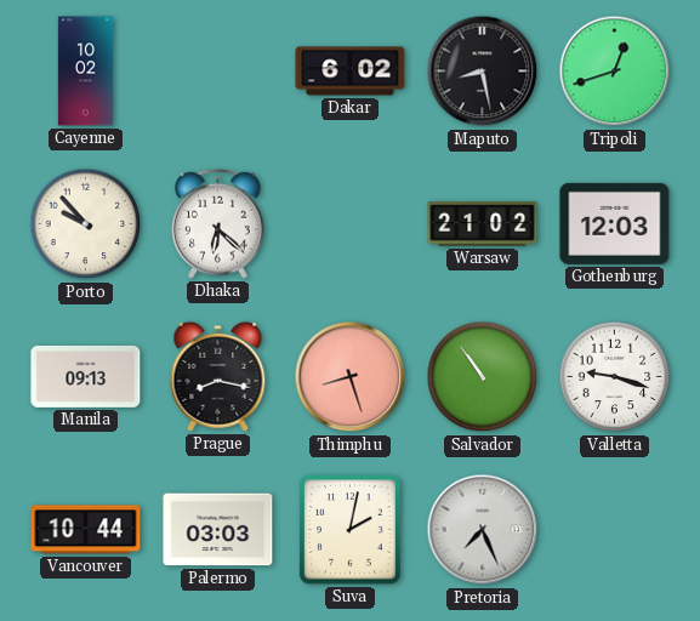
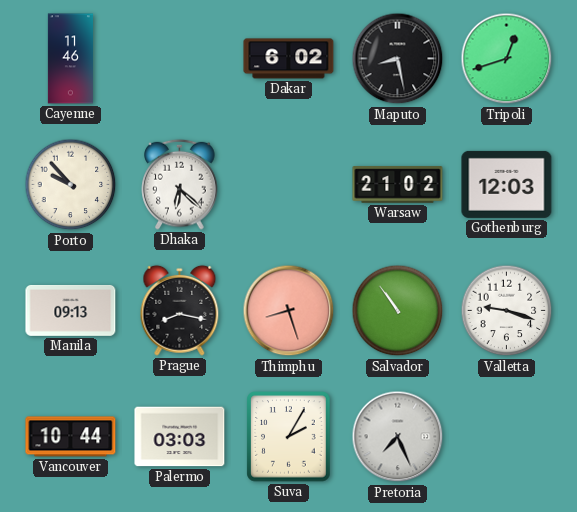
Cayenne: 10:02 -> 11:46 (70, 59)
Suva: 2:02 -> 2:05 (289, 437)
